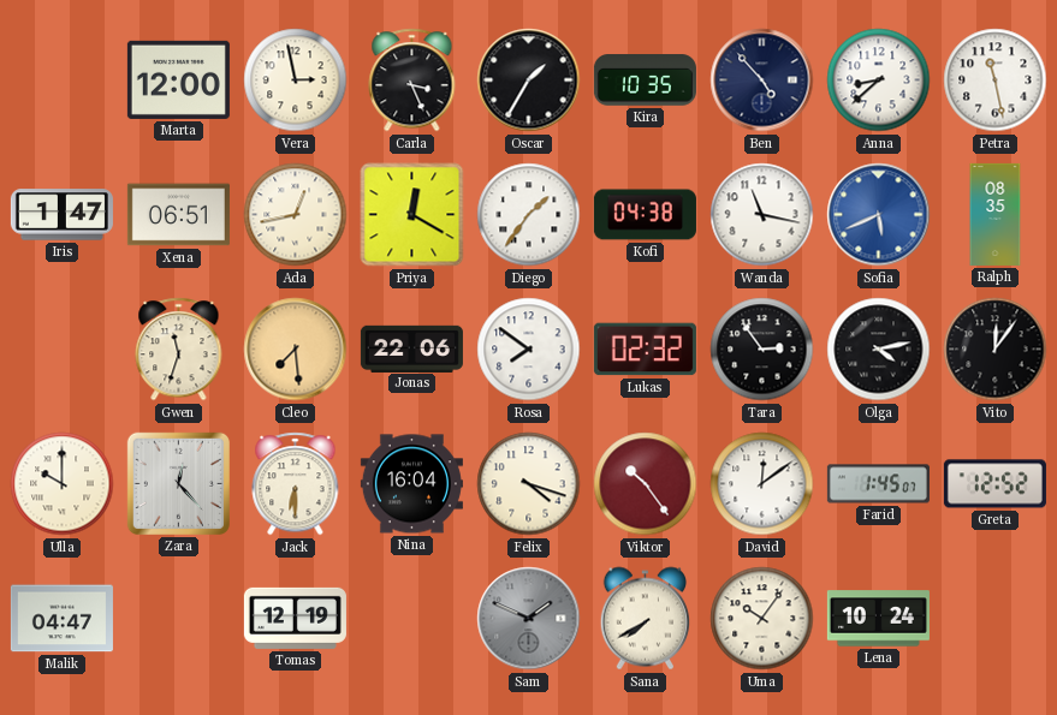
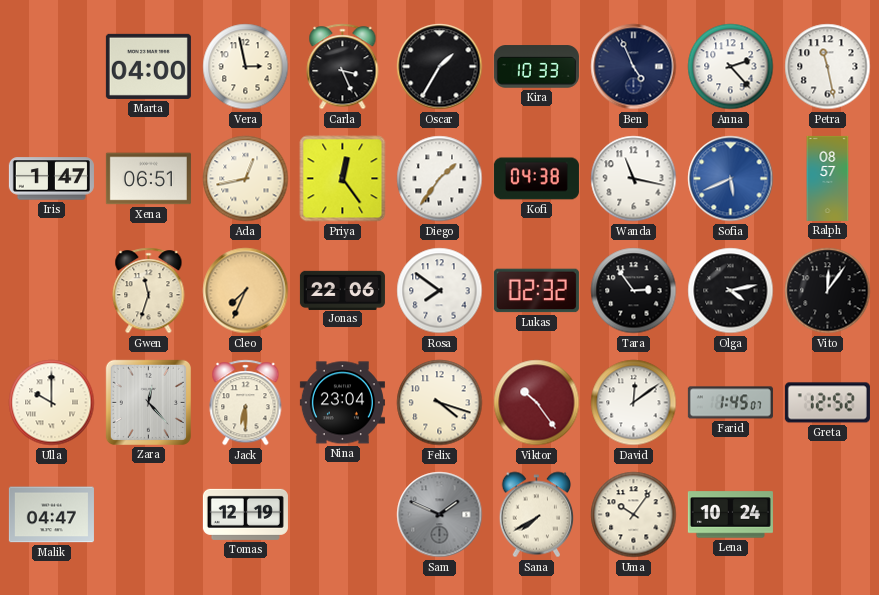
Marta: 12:00 -> 04:00 (148, 66)
Kira: 10:35 -> 10:33 (536, 67)
Ben: 4:53 -> 4:56 (634, 67)
Anna: 8:38 -> 2:23 (731, 67)
Priya: 12:20 -> 12:24 (343, 179)
Ralph: 08:35 -> 08:57 (828, 178)
Cleo: 7:29 -> 7:34 (246, 291)
Nina: 16:04 -> 23:04 (342, 403)
